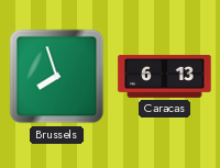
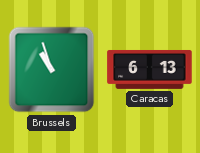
Brussels: 7:57 -> 10:57 (52, 70)
